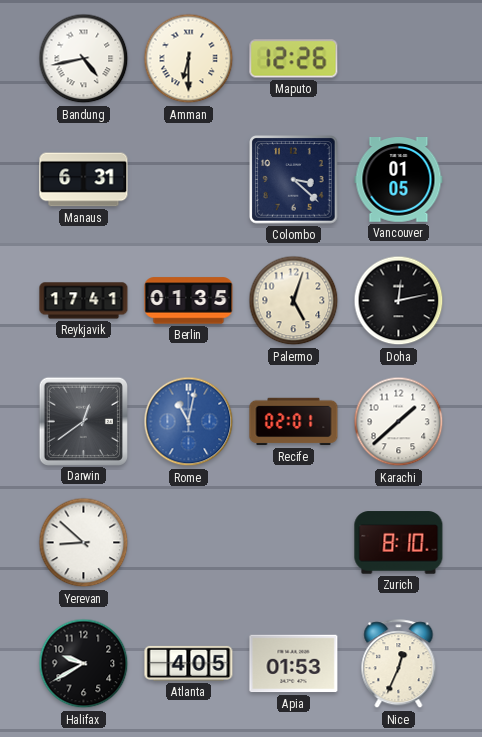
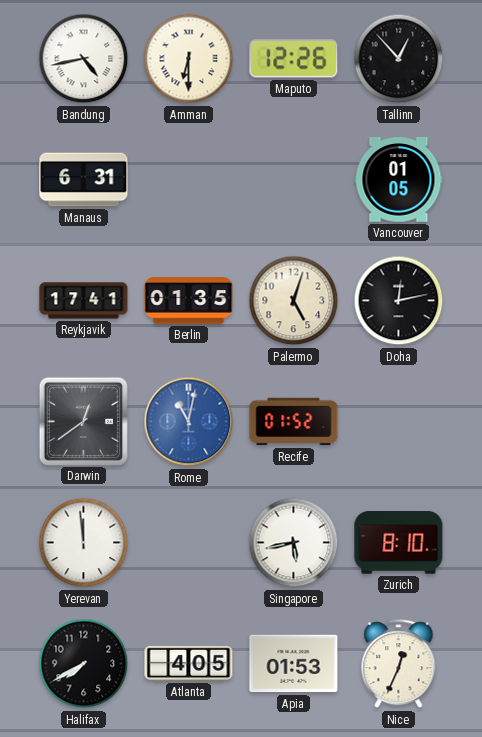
Tallinn: none -> 12:53 (399, 59)
Colombo: 3:22 -> none (294, 180)
Recife: 02:01 -> 01:52 (294, 422)
Karachi: 1:38 -> none (399, 422)
Yerevan: 8:52 -> 11:59 (84, 543)
Singapore: none -> 5:43 (294, 543)
Halifax: 9:40 -> 7:40 (84, 664)
